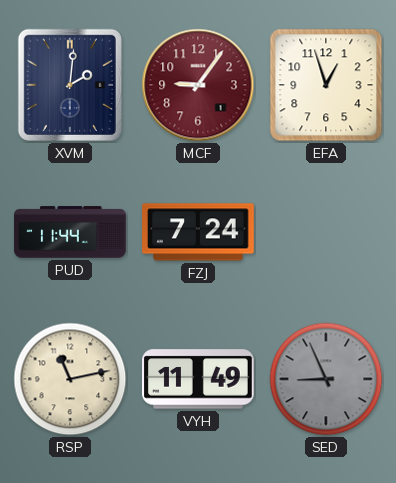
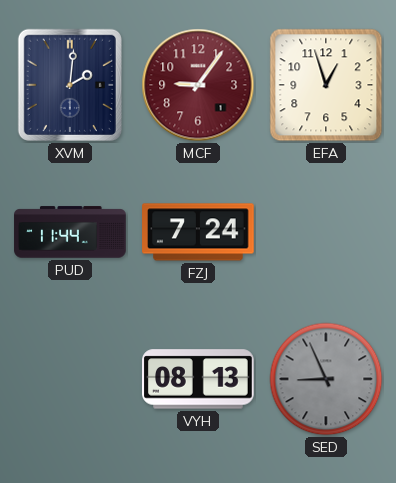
RSP: 11:13 -> none (70, 379)
VYH: 11:49 -> 08:13 (198, 379)
